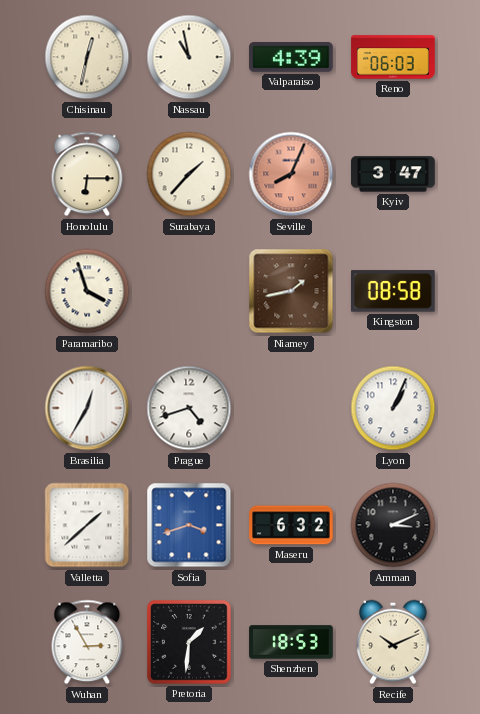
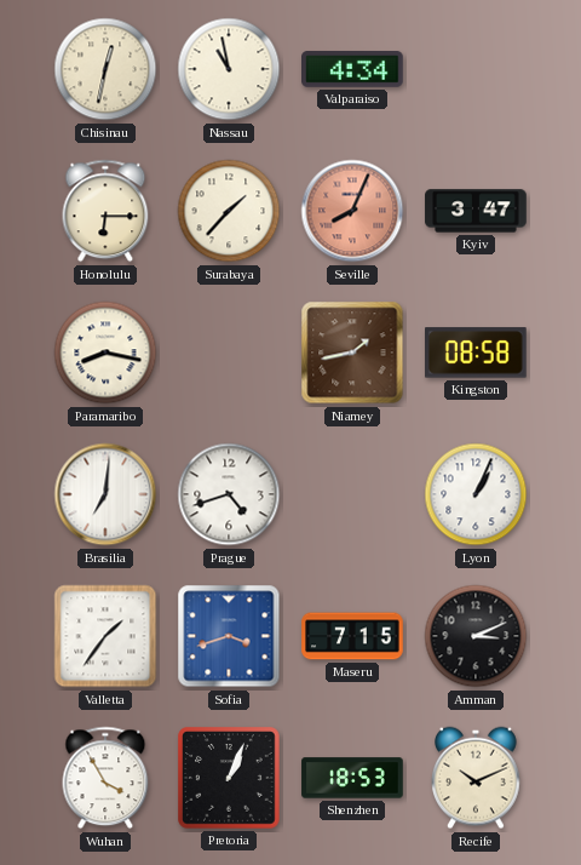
Valparaiso: 4:39 -> 4:34 (352, 70)
Reno: 06:03 -> none (393, 57)
Paramaribo: 3:57 -> 8:17 (105, 353)
Brasilia: 12:35 -> 7:01 (105, 494)
Valletta: 1:38 -> 1:36 (105, 636)
Maseru: 6:32 -> 7:15 (352, 636)
Wuhan: 2:55 -> 3:55 (105, 778)
Pretoria: 1:31 -> 1:04 (229, 778)
